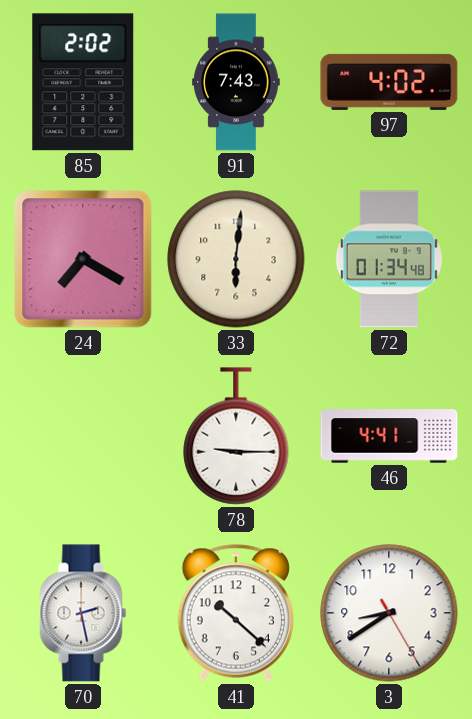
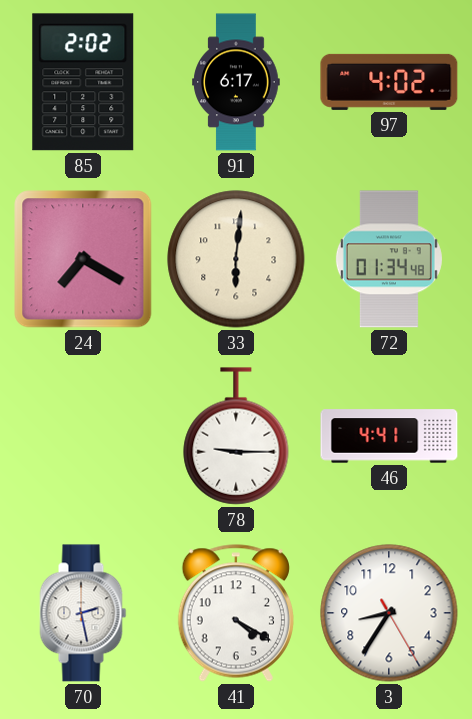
91: 7:43 -> 6:17 (236, 82)
41: 10:22 -> 4:20 (236, 613)
3: 8:39 -> 8:35 (389, 613)
